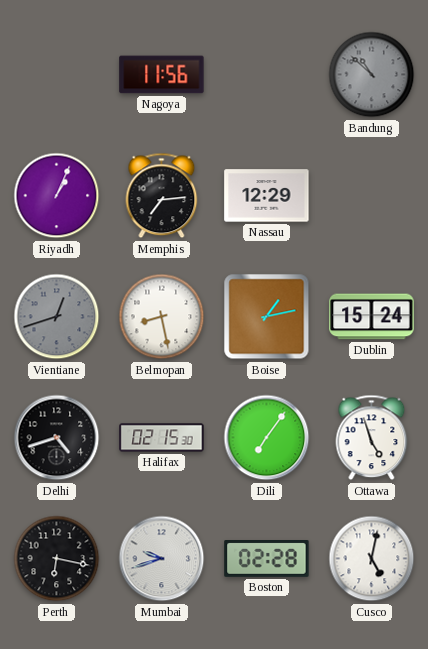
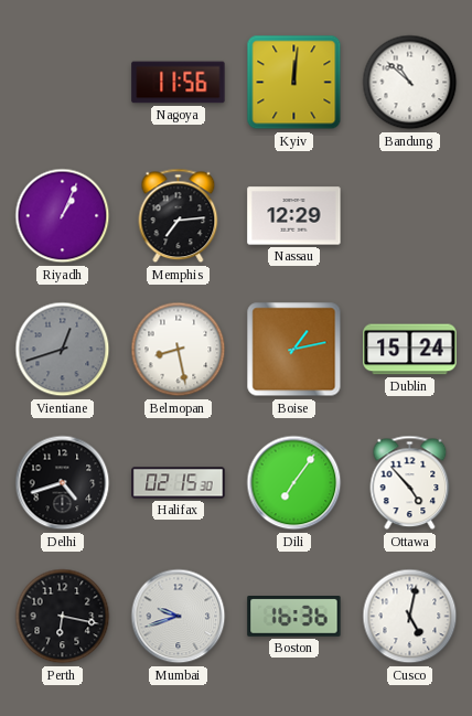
Kyiv: none -> 12:01 (294, 83)
Bandung dial: grey -> white (410, 83)
Ottawa: 4:57 -> 4:53 (410, 483)
Boston: 02:28 -> 16:36 (294, 617)
